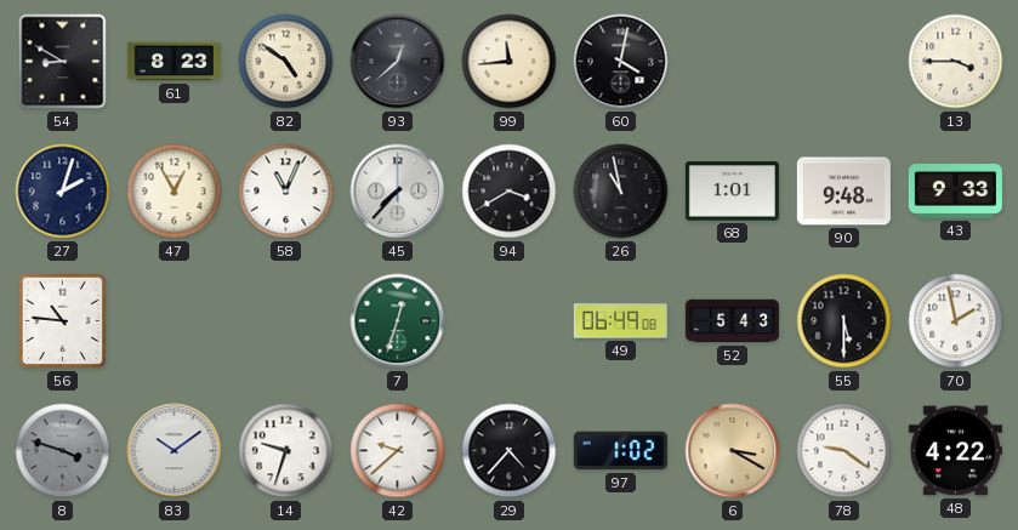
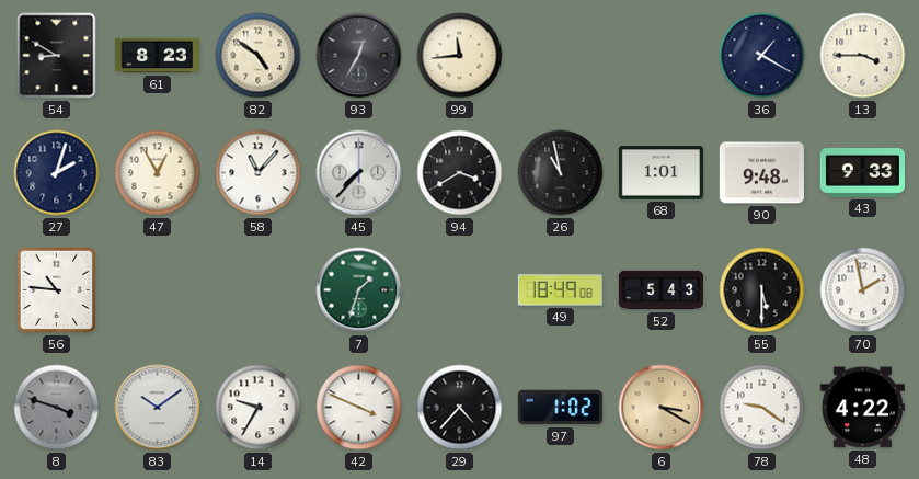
93: 12:38 -> 12:35 (359, 56)
60: 4:02 -> none (621, 62)
36: none -> 1:20 (762, 56)
58: 11:04 -> 11:07 (259, 173)
7: 12:33 -> 1:33 (359, 290)
49: 06:49 -> 18:49 (560, 290)
14: 9:33 -> 9:35 (259, 408)
42: 9:38 -> 3:49 (359, 408)
